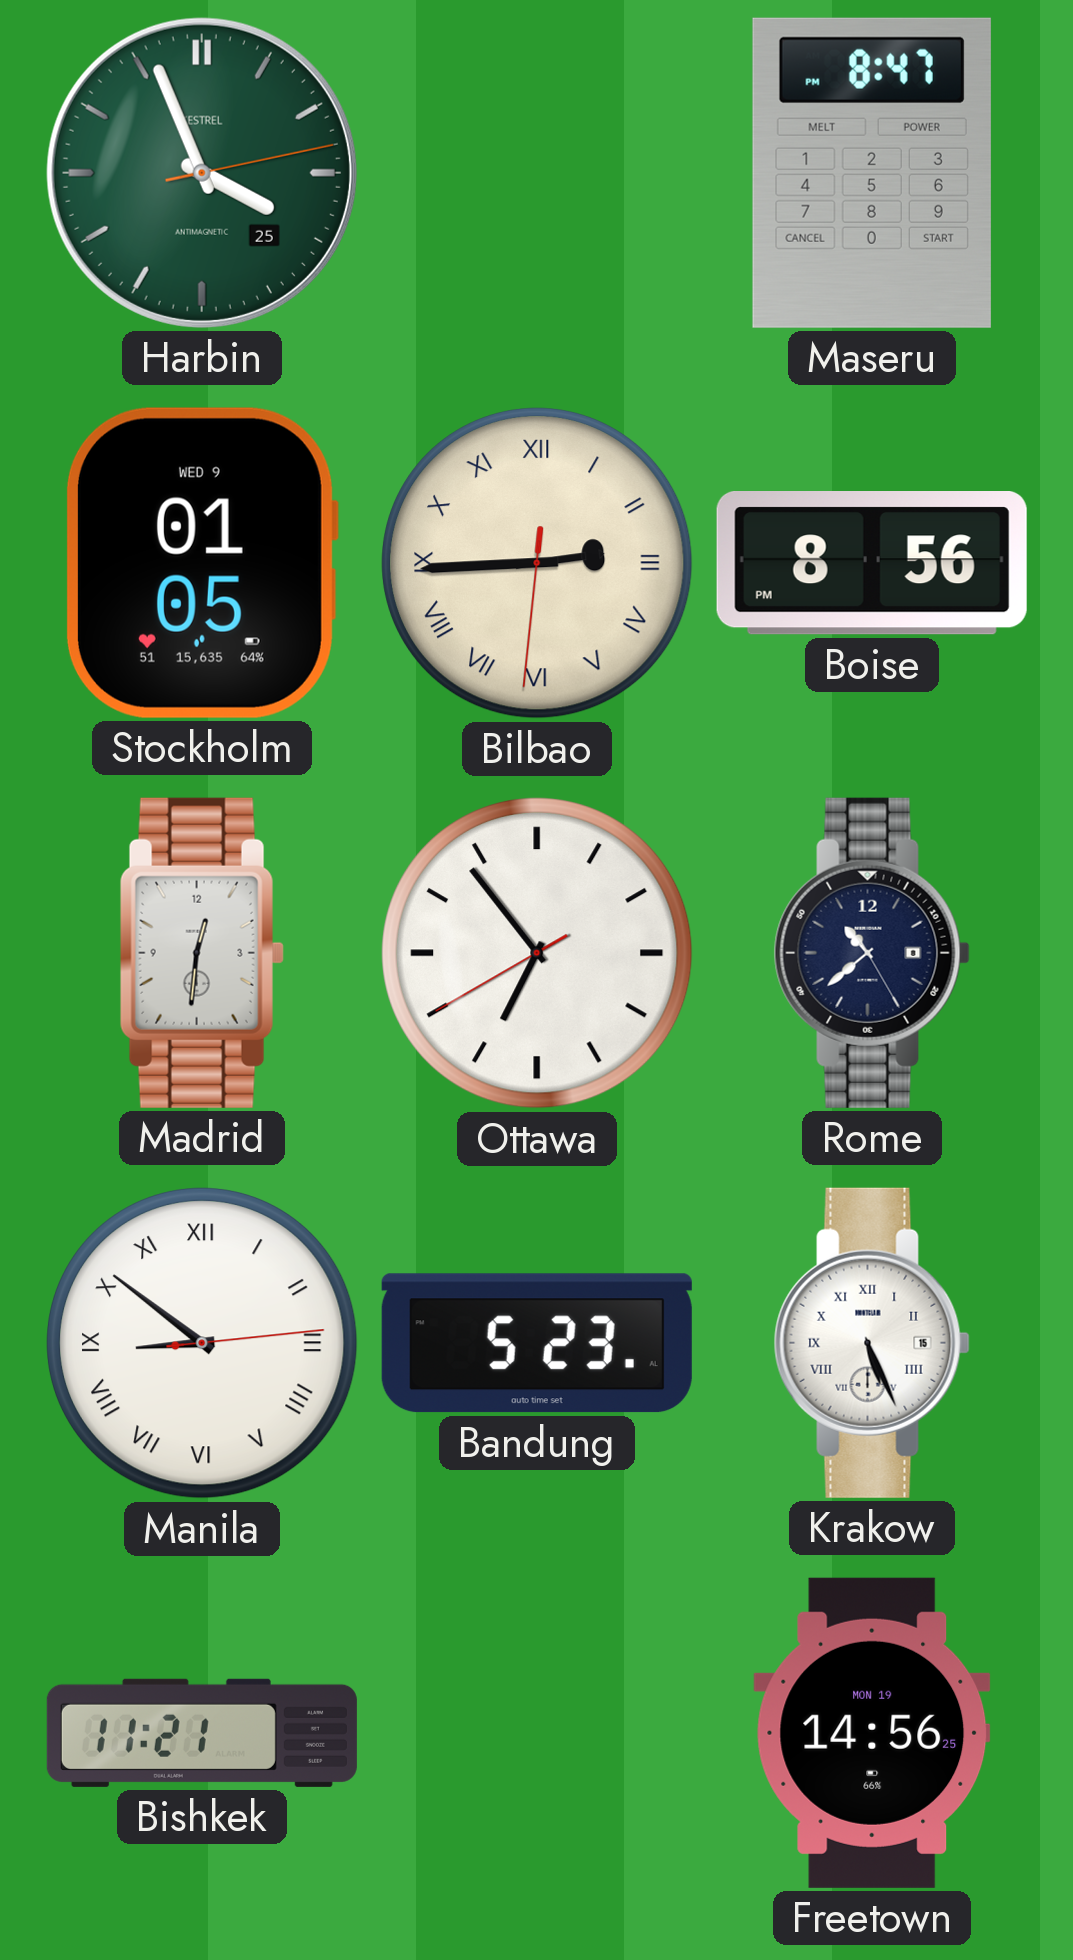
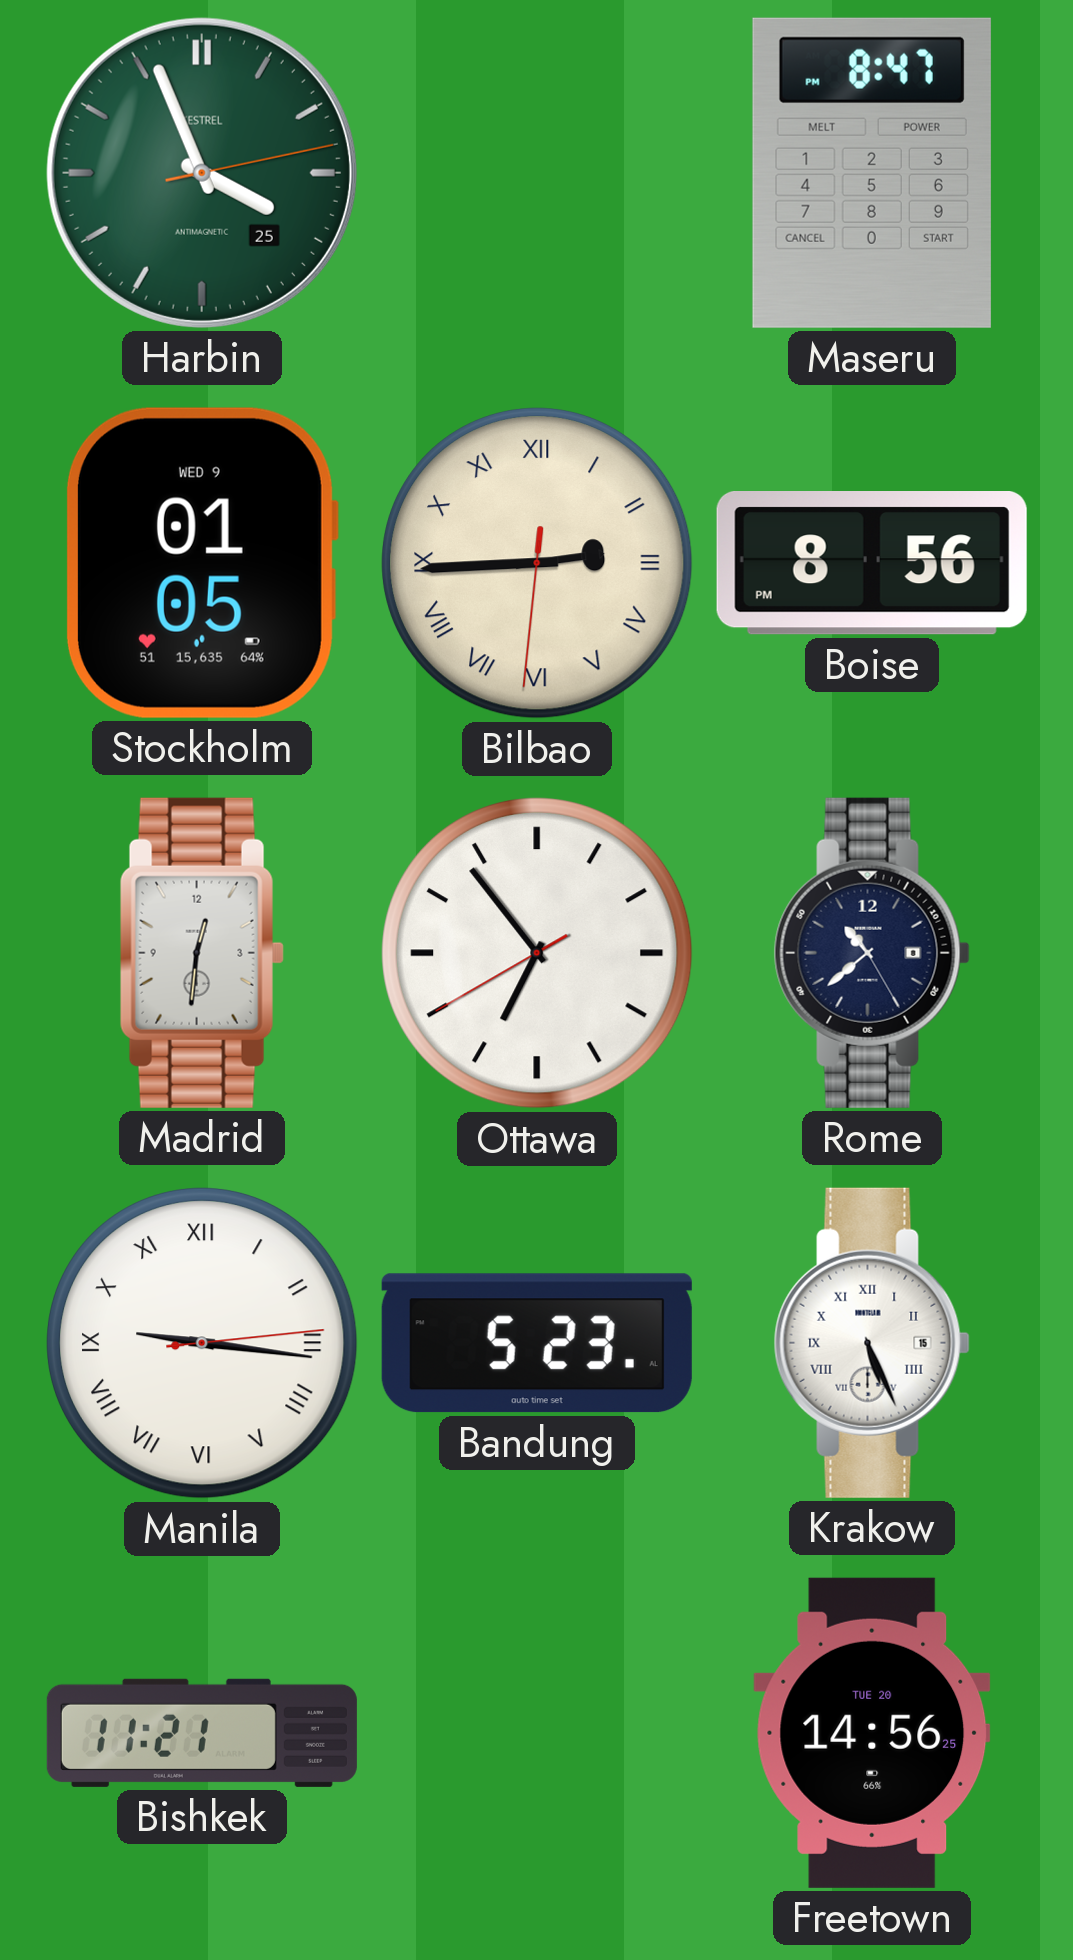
Manila: 8:51 -> 9:16 (203, 1344)
Freetown date: MON 19 -> TUE 20 (872, 1733)
